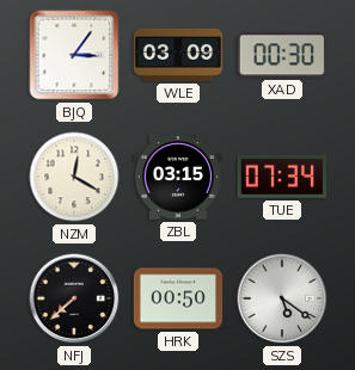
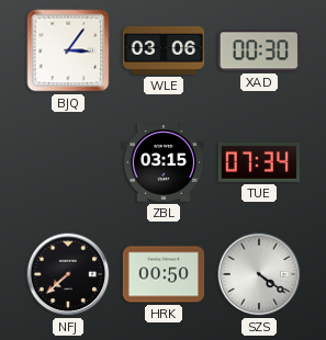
WLE: 03:09 -> 03:06 (164, 50)
NZM: 12:20 -> none (74, 177)
SZS: 5:21 -> 4:21 (259, 274)
